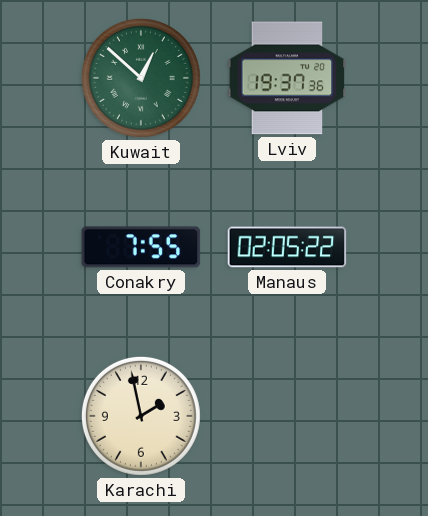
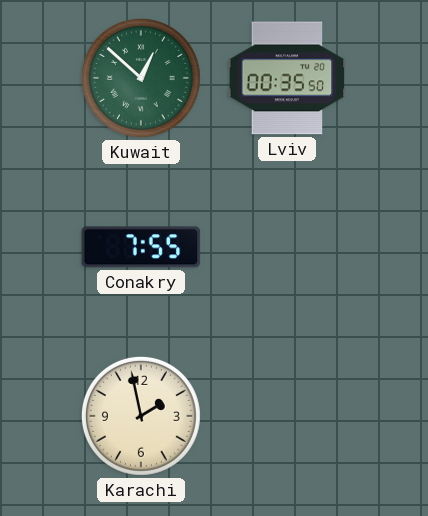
Lviv: 19:37 -> 00:35 (287, 78)
Manaus: 02:05 -> none (287, 247)
